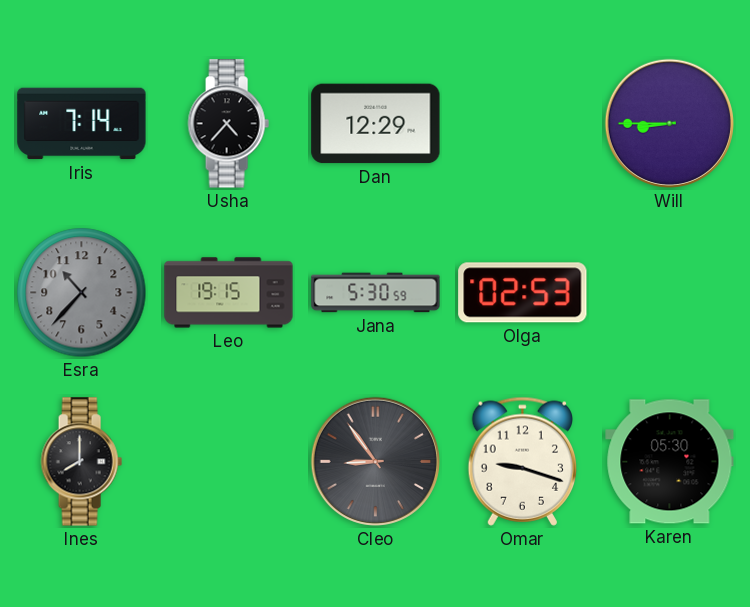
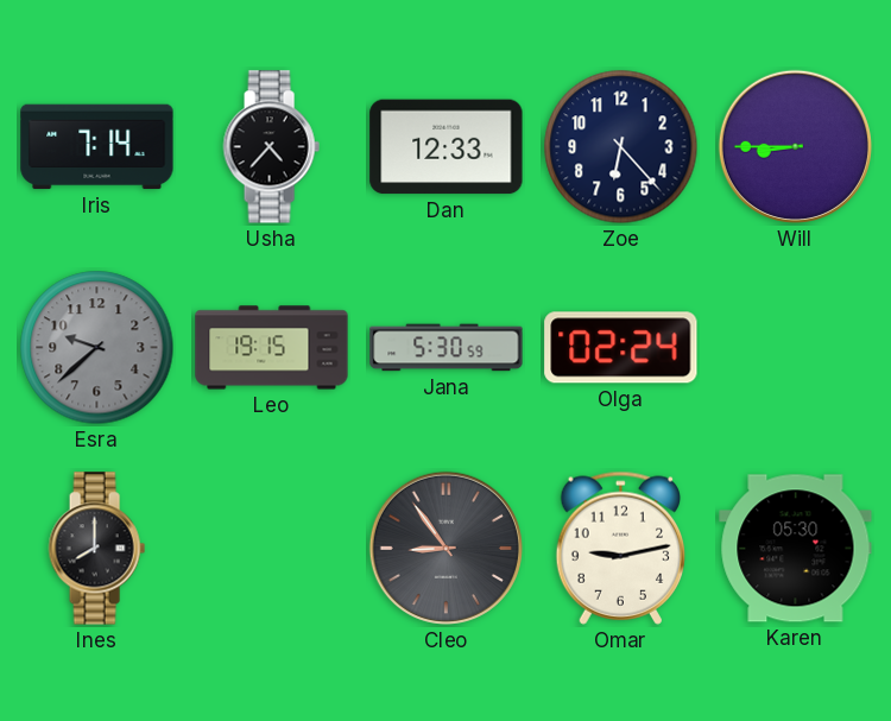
Dan: 12:29 -> 12:33 (447, 147)
Zoe: none -> 6:23 (621, 147)
Esra: 10:37 -> 9:38 (97, 348)
Olga: 02:53 -> 02:24 (621, 348)
Omar: 9:18 -> 9:13 (620, 548)
